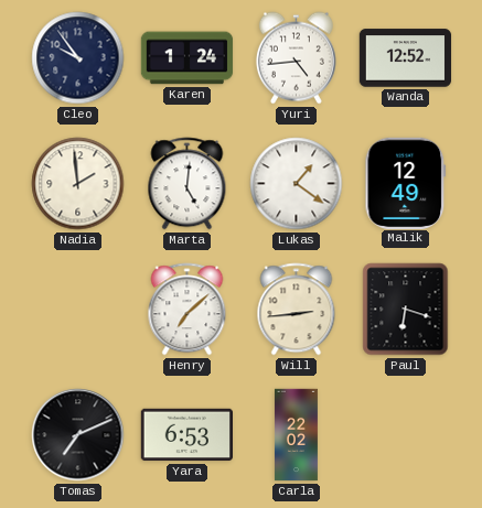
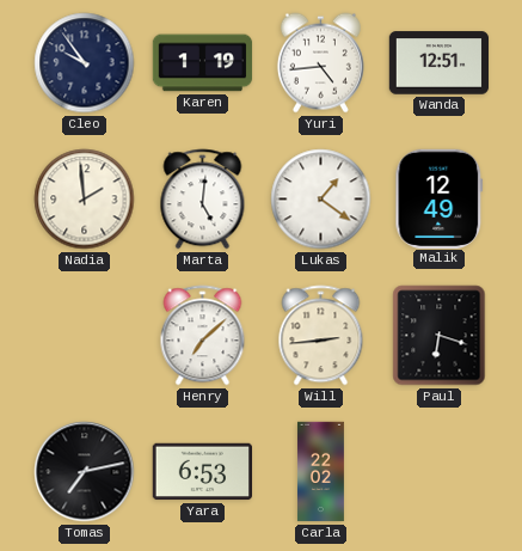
Karen: 1:24 -> 1:19 (203, 63)
Wanda: 12:52 -> 12:51 (440, 63)
Tomas: 7:11 -> 7:13 (85, 472)
